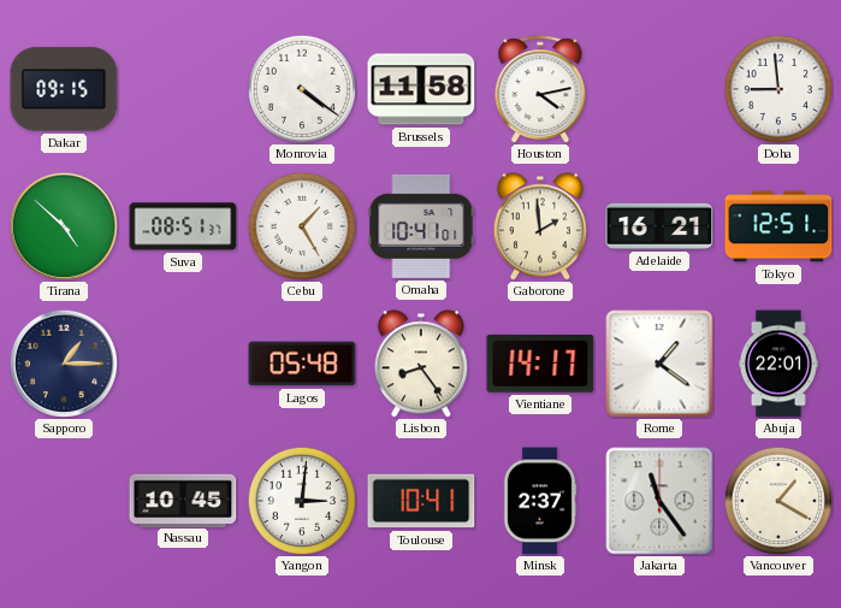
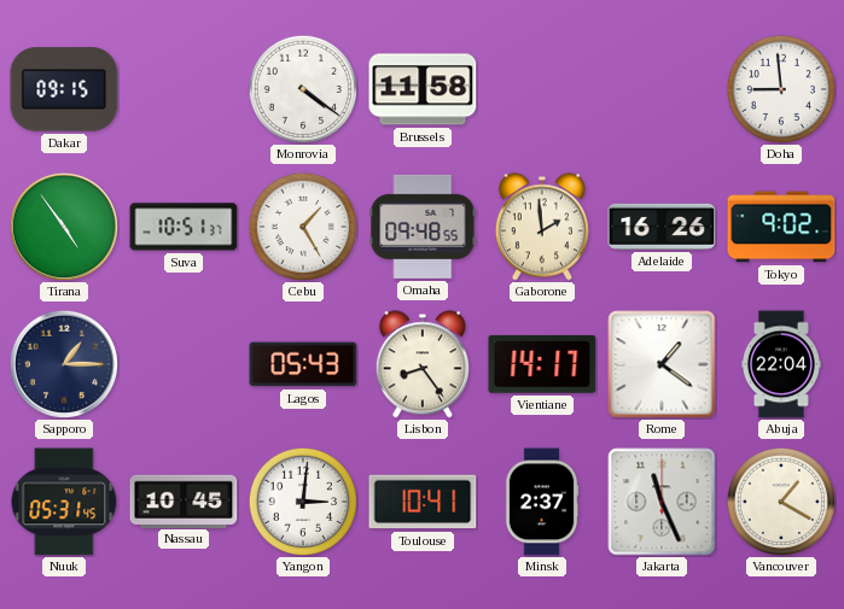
Houston: 4:13 -> none (540, 89)
Tirana: 4:52 -> 4:54 (63, 226)
Suva: 08:51 -> 10:51 (184, 227)
Omaha: 10:41 -> 09:48 (423, 227)
Adelaide: 16:21 -> 16:26 (662, 227)
Tokyo: 12:51 -> 9:02 (781, 227)
Lagos: 05:48 -> 05:43 (303, 364)
Abuja: 22:01 -> 22:04 (781, 364)
Nuuk: none -> 05:31 (64, 502)
Jakarta: 11:24 -> 11:26 (662, 502)
